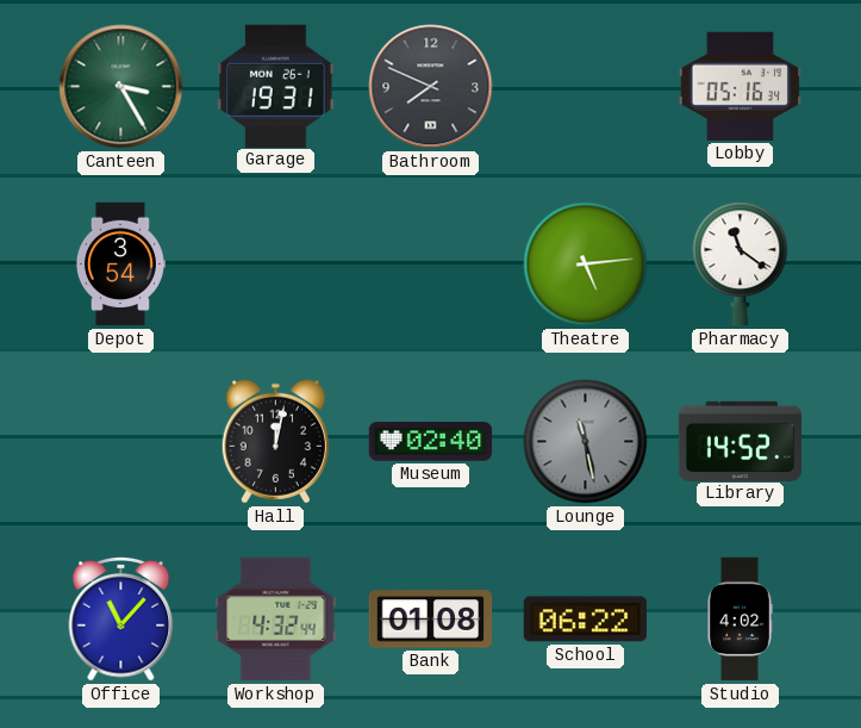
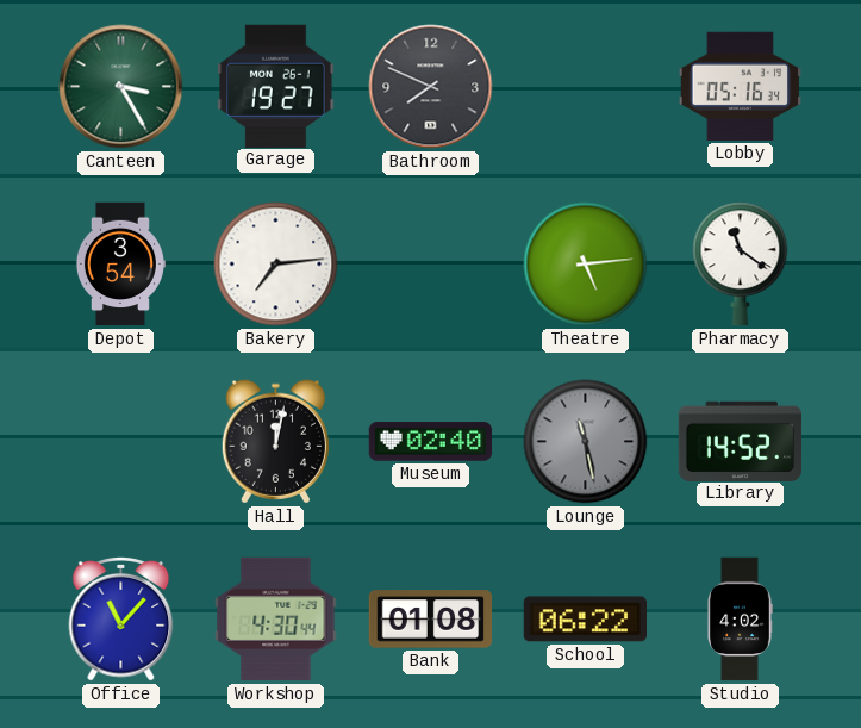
Garage: 19:31 -> 19:27 (276, 86)
Bakery: none -> 7:14 (276, 265)
Workshop: 4:32 -> 4:30 (276, 620)
